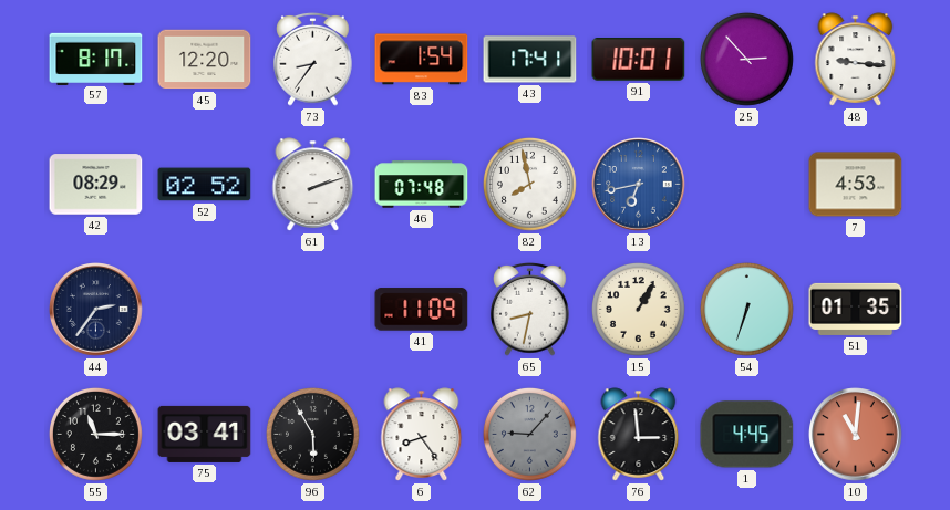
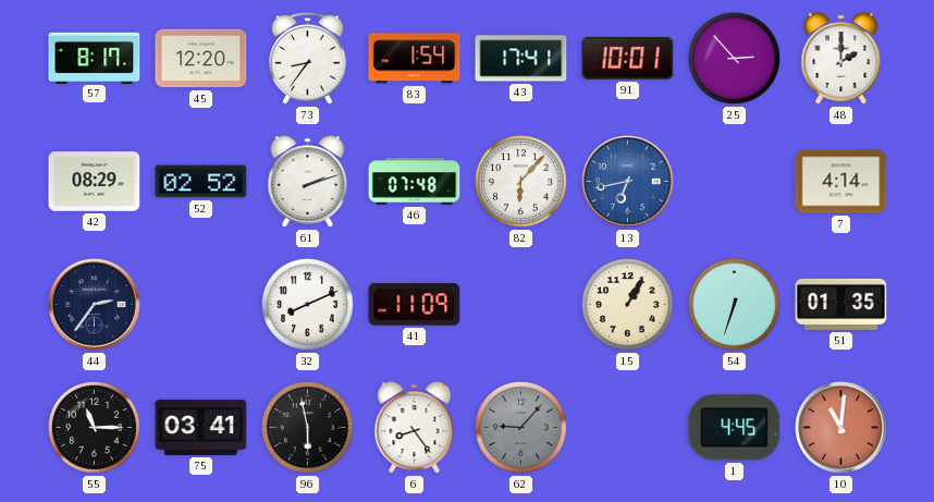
48: 9:16 -> 2:00 (841, 59)
82: 7:58 -> 6:07 (520, 181)
7: 4:53 -> 4:14 (841, 182)
32: none -> 8:11 (307, 304)
65: 8:32 -> none (530, 309)
96: 5:55 -> 5:58 (307, 427)
76: 2:59 -> none (639, 435)
